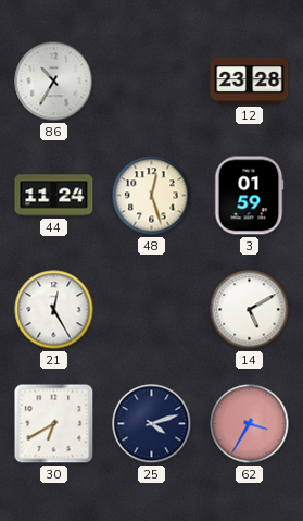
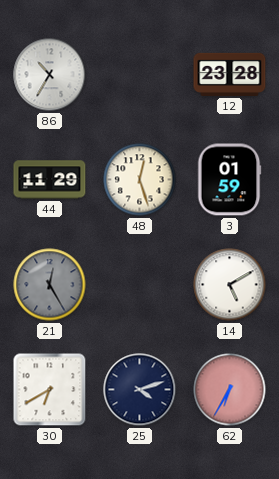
44: 11:24 -> 11:29 (50, 180)
21 dial: white -> grey (50, 285)
62: 3:35 -> 6:35 (230, 390)
